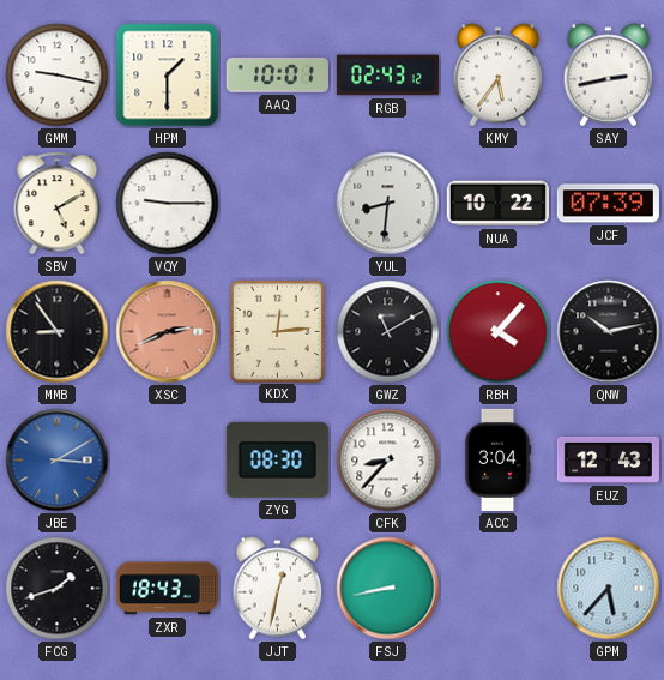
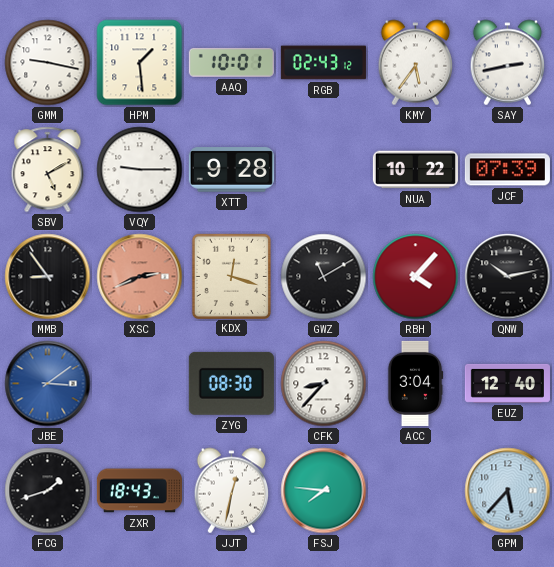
HPM: 1:30 -> 1:29 (140, 63)
XTT: none -> 9:28 (231, 170)
YUL: 8:31 -> none (388, 204)
KDX: 12:14 -> 12:18 (231, 276)
JBE: 3:10 -> 3:09 (48, 384)
EUZ: 12:43 -> 12:40 (507, 383)
FSJ: 8:43 -> 7:46 (324, 491)
